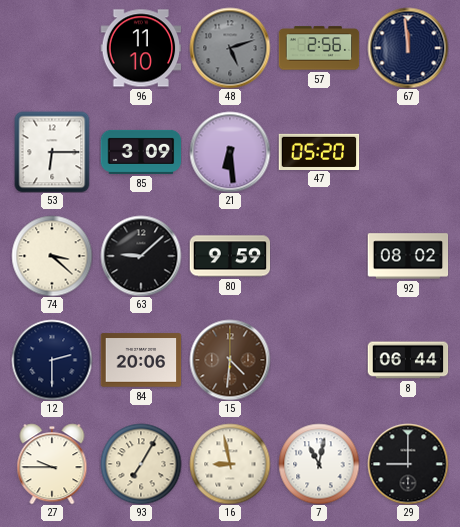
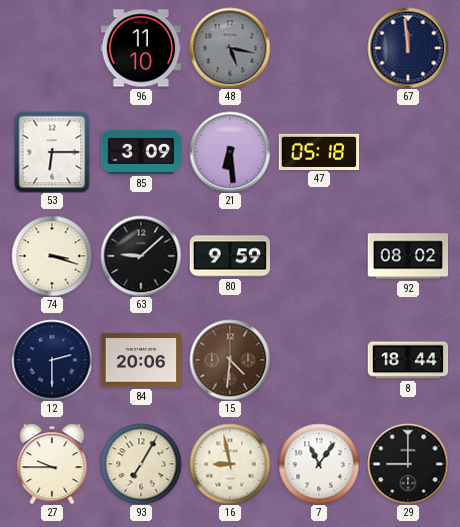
48: 5:12 -> 5:17 (230, 48)
57: 2:56 -> none (319, 48)
47: 05:20 -> 05:18 (319, 151)
74: 3:22 -> 3:18 (52, 256)
8: 06:44 -> 18:44 (408, 360)
7: 11:02 -> 11:06 (319, 464)
